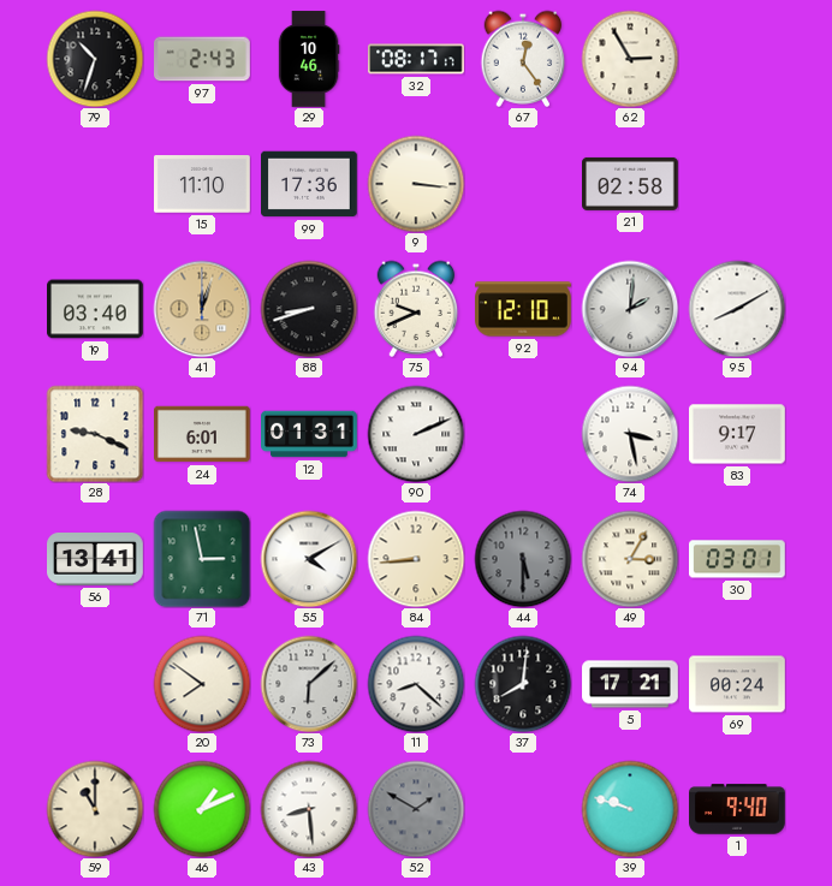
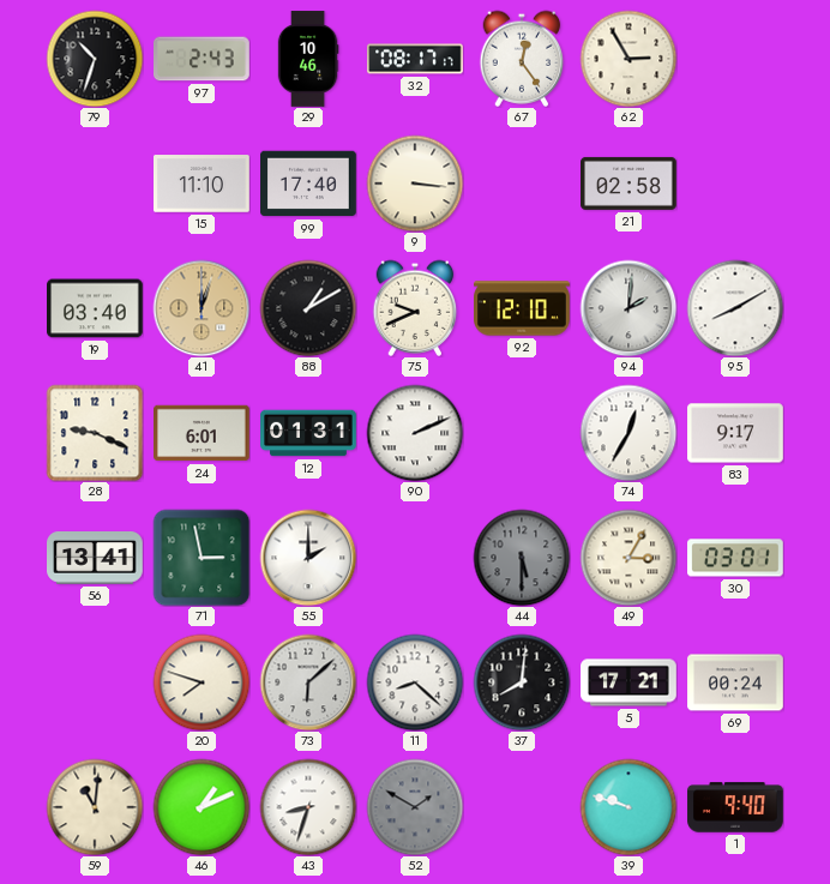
99: 17:36 -> 17:40 (309, 184)
88: 8:42 -> 1:10 (308, 308)
74: 3:28 -> 12:35 (628, 433)
55: 4:10 -> 2:00 (308, 558)
84: 8:44 -> none (416, 559)
20: 7:51 -> 7:48 (202, 682)
59: 11:00 -> 11:01 (95, 807)
43: 8:29 -> 8:33 (308, 807)
